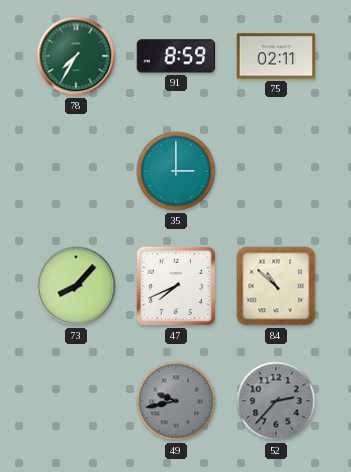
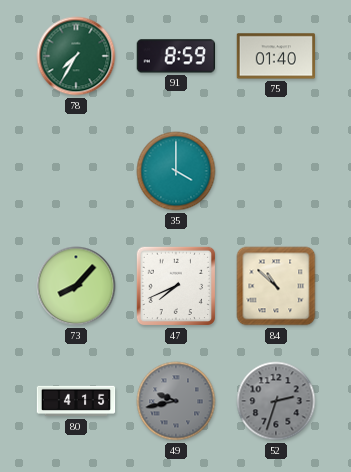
75: 02:11 -> 01:40 (276, 56)
35: 3:00 -> 4:00 (176, 171)
80: none -> 4:15 (76, 401)
52: 2:37 -> 2:33 (276, 401)
